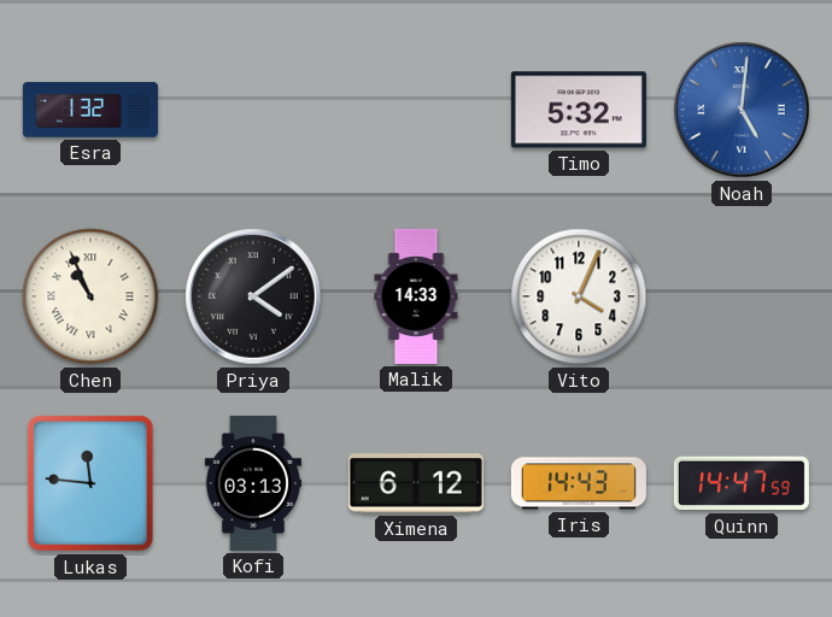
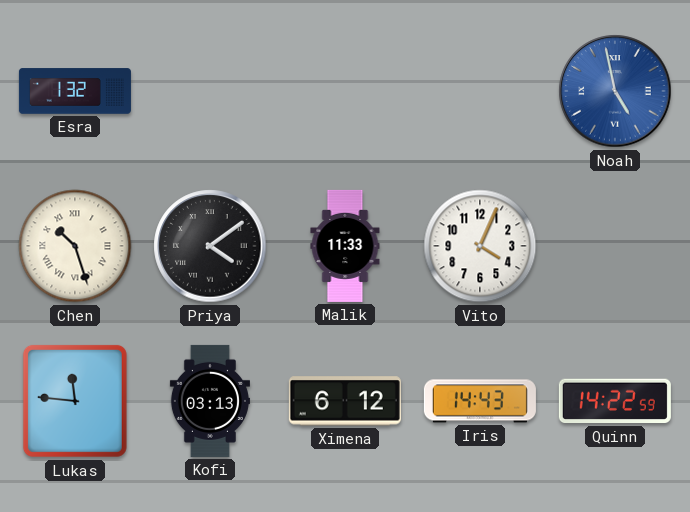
Timo: 5:32 -> none (579, 110)
Noah: 5:01 -> 4:58 (615, 91)
Chen: 10:56 -> 10:27 (75, 246)
Malik: 14:33 -> 11:33 (345, 246)
Quinn: 14:47 -> 14:22 (615, 401)
